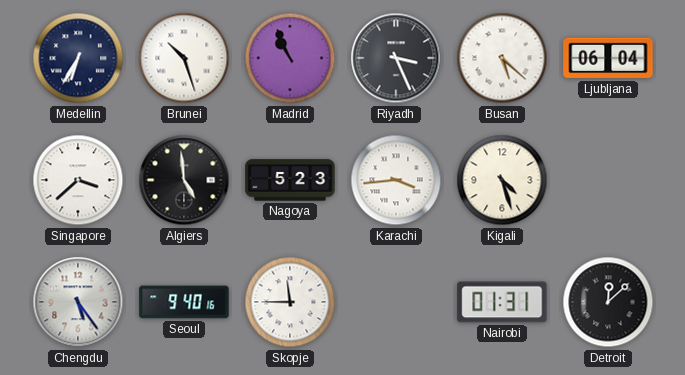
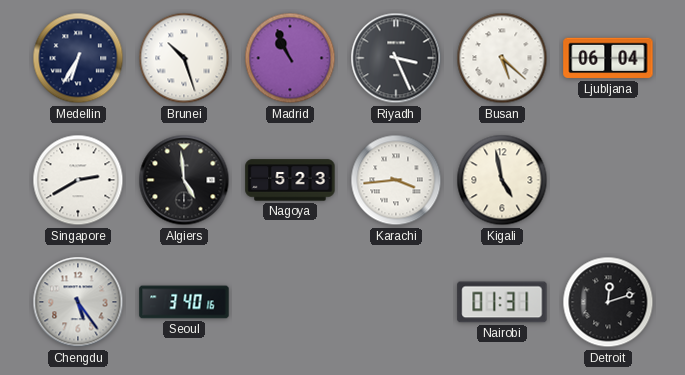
Singapore: 3:38 -> 2:40 (78, 180)
Kigali: 4:27 -> 4:58 (502, 180)
Seoul: 9:40 -> 3:40 (184, 302)
Skopje: 11:45 -> none (290, 302)
Detroit: 12:08 -> 12:12 (608, 302)
